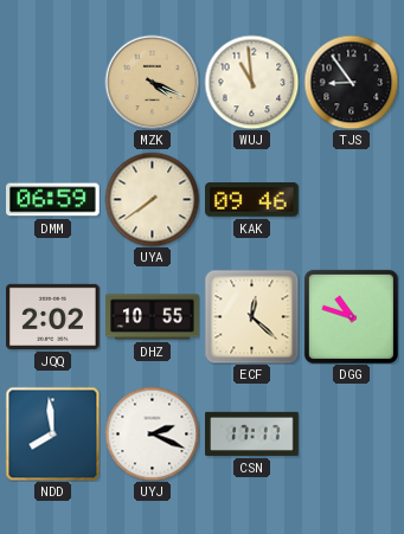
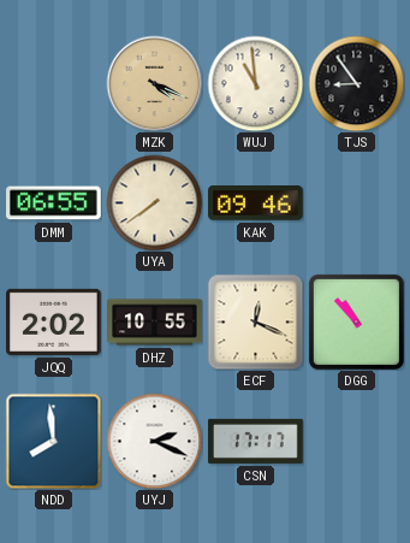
DMM: 06:59 -> 06:55 (54, 203)
ECF: 12:22 -> 12:19 (255, 321)
DGG: 10:48 -> 10:53 (356, 321)
